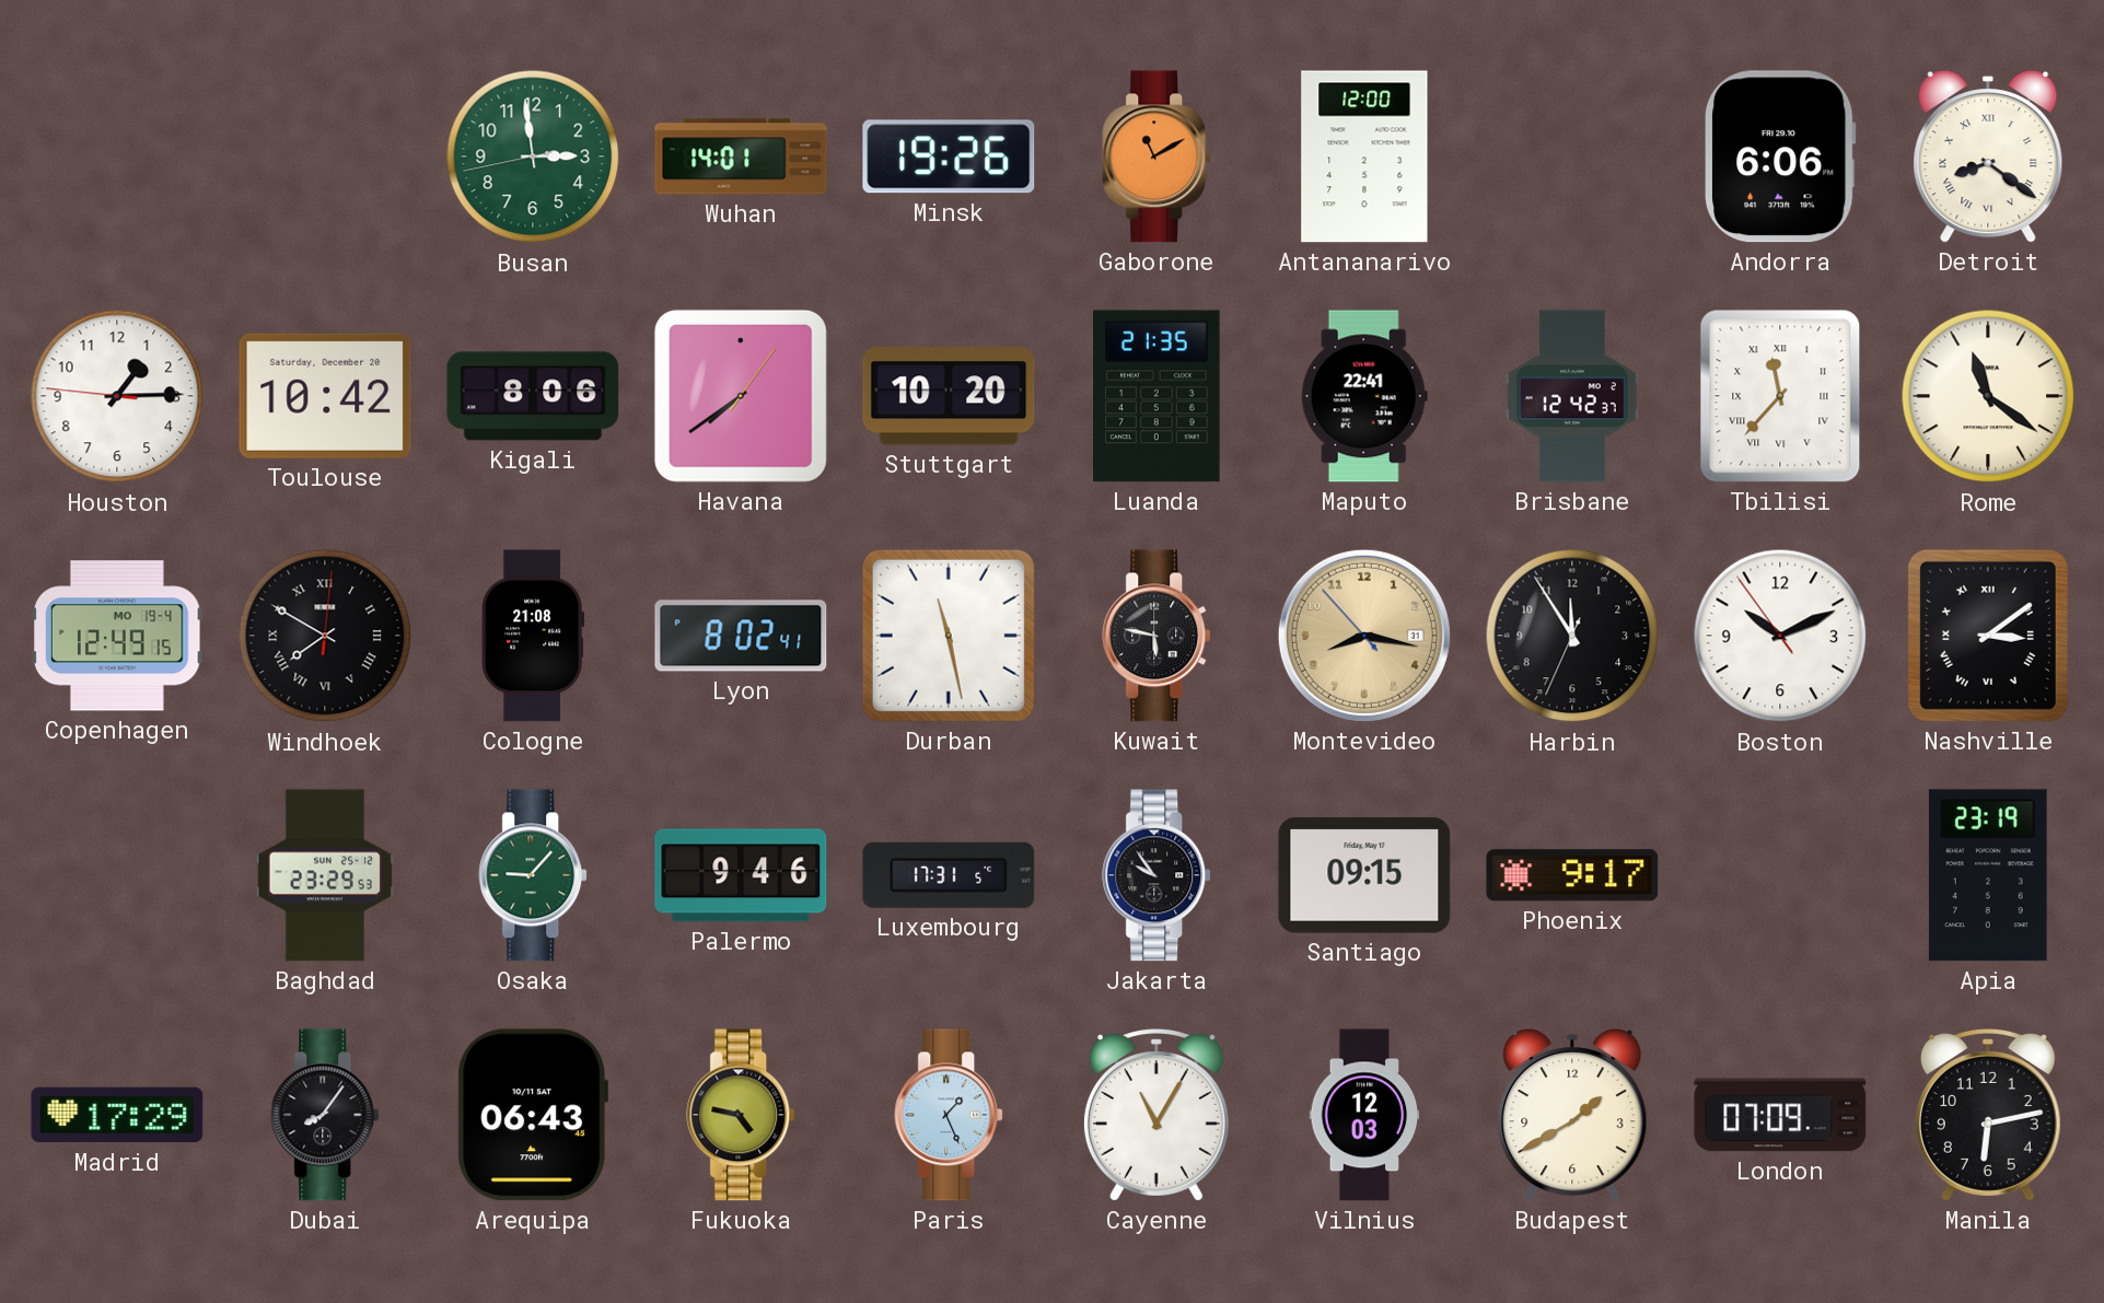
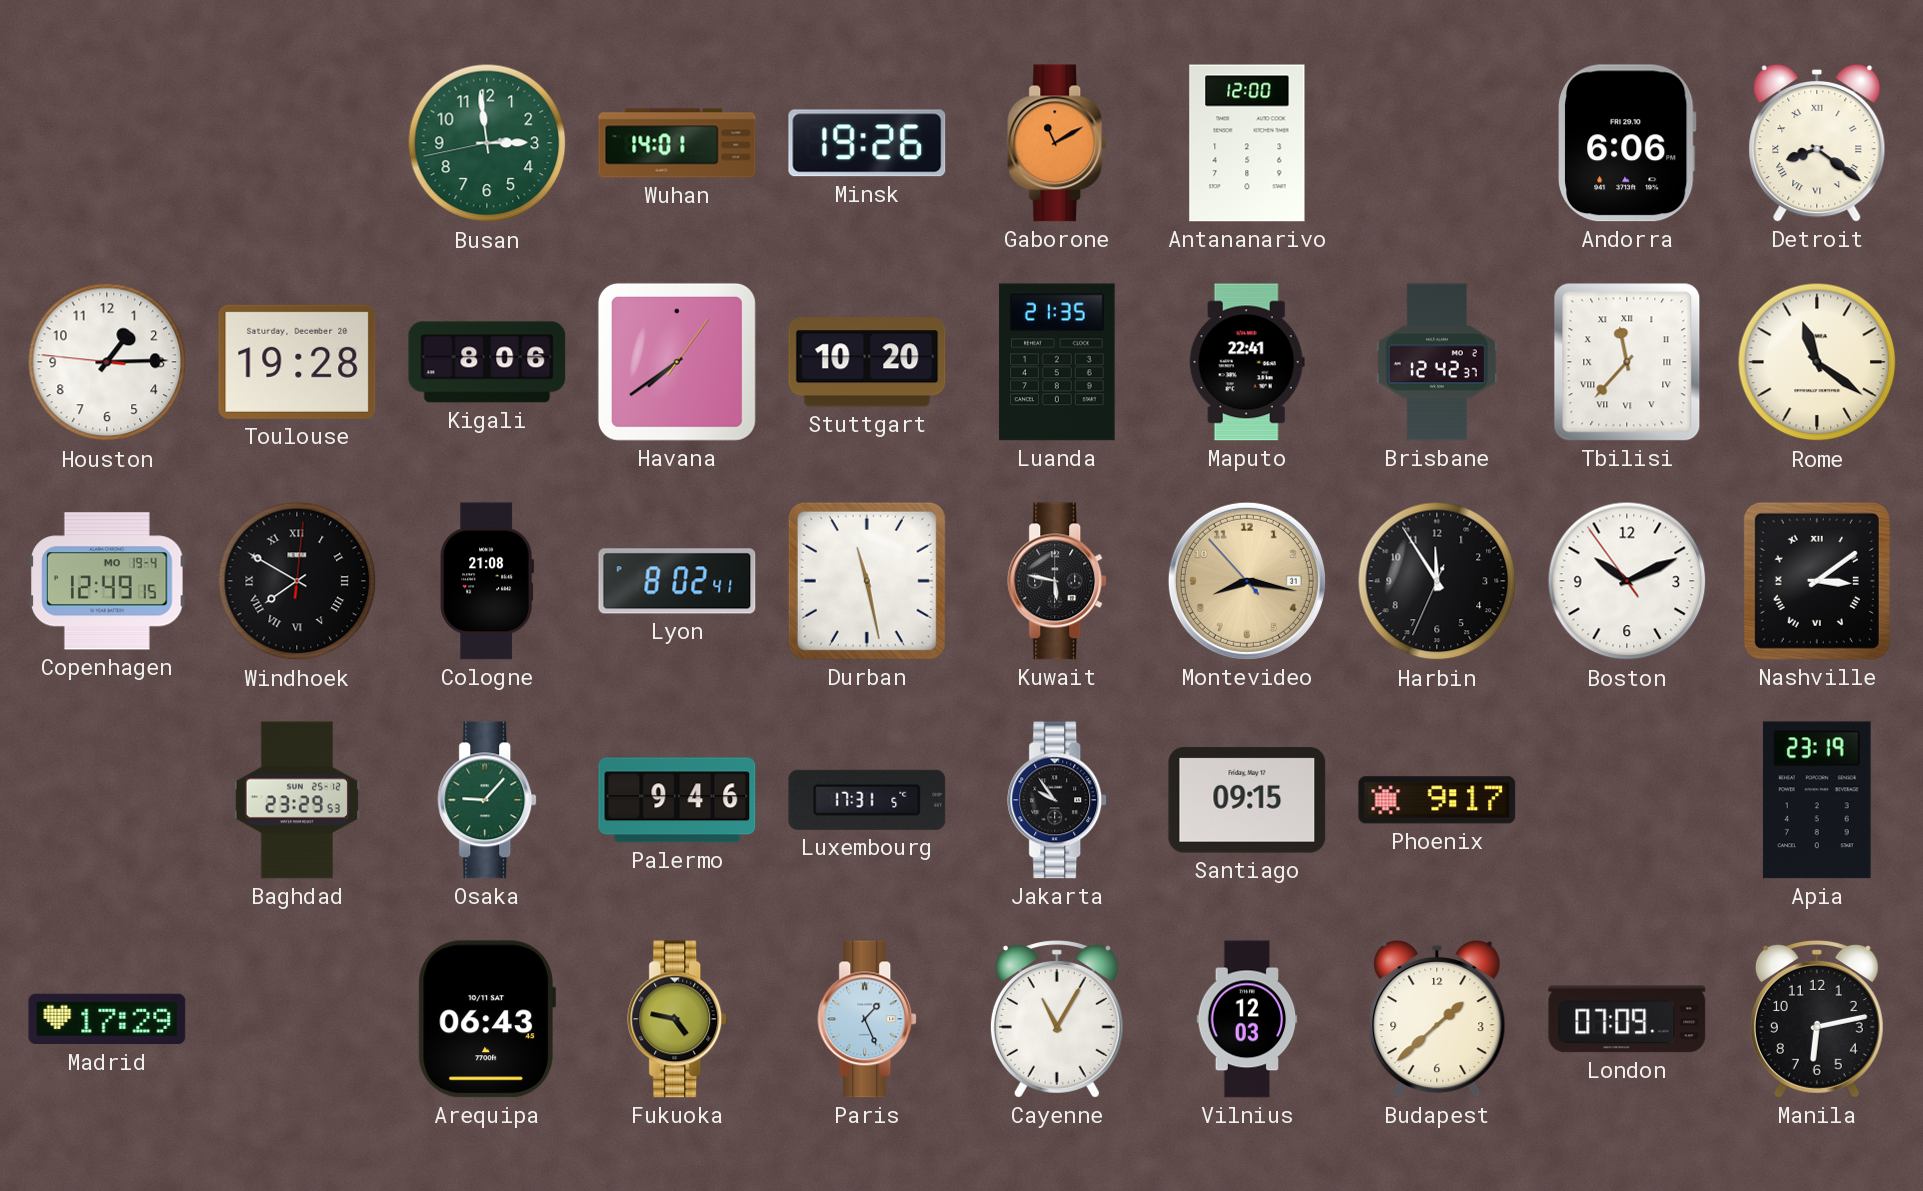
Toulouse: 10:42 -> 19:28 (297, 362)
Dubai: 8:06 -> none (326, 1115)
Budapest: 1:40 -> 1:38 (1437, 1020)
